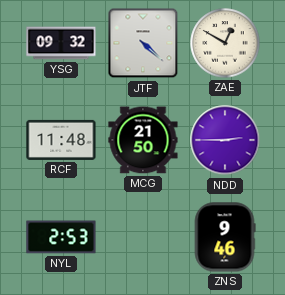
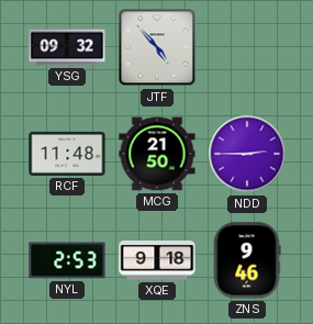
JTF: 4:22 -> 4:53 (157, 47)
ZAE: 12:50 -> none (225, 43)
XQE: none -> 9:18 (157, 261)
